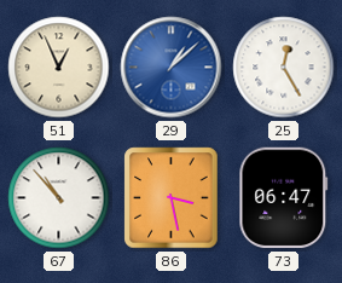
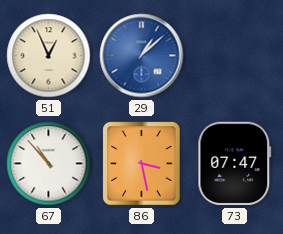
25: 12:25 -> none (284, 68)
73: 06:47 -> 07:47 (235, 164)
